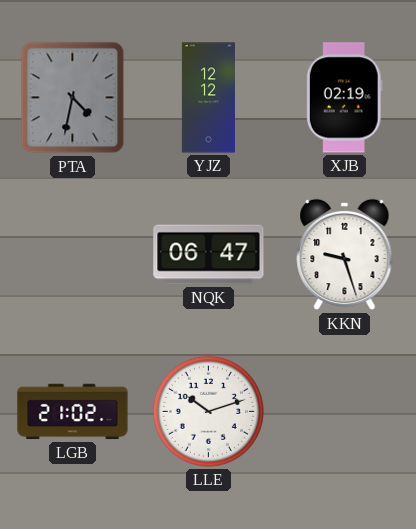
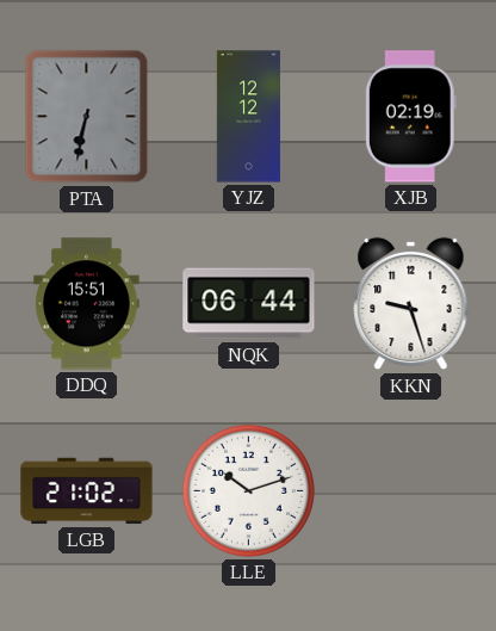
PTA: 4:32 -> 6:32 (87, 117)
DDQ: none -> 15:51 (87, 304)
NQK: 06:47 -> 06:44 (249, 304)
